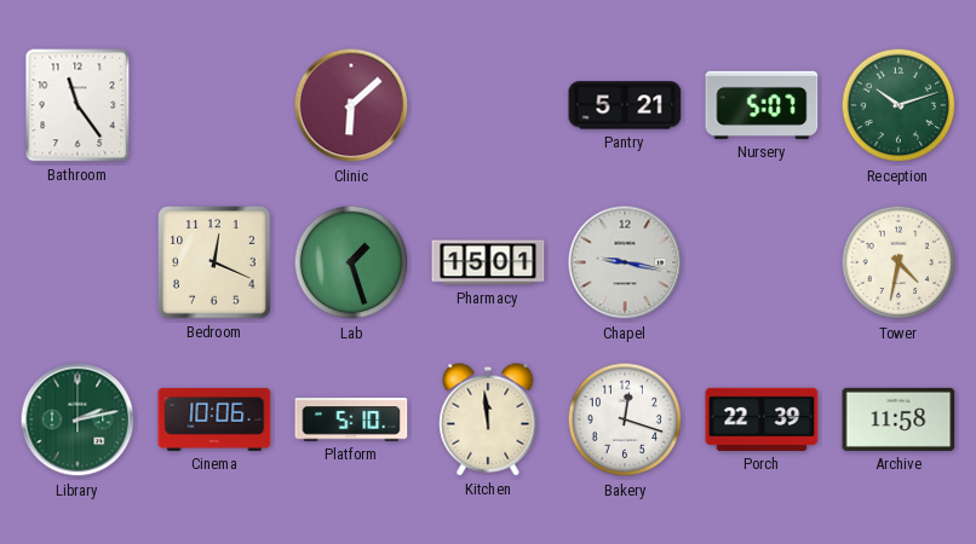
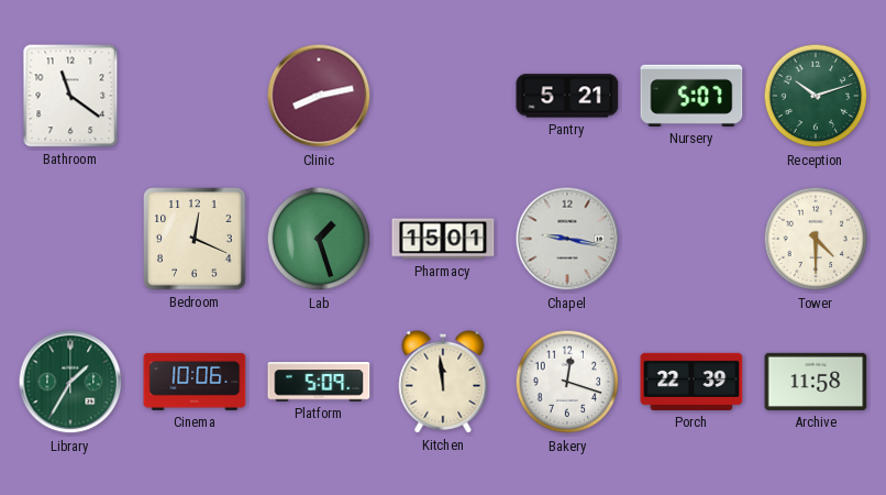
Bathroom: 11:24 -> 11:21 (70, 96)
Clinic: 6:08 -> 8:13 (319, 96)
Tower: 4:32 -> 4:30 (816, 239)
Library: 2:13 -> 1:35 (70, 382)
Platform: 5:10 -> 5:09 (319, 382)
